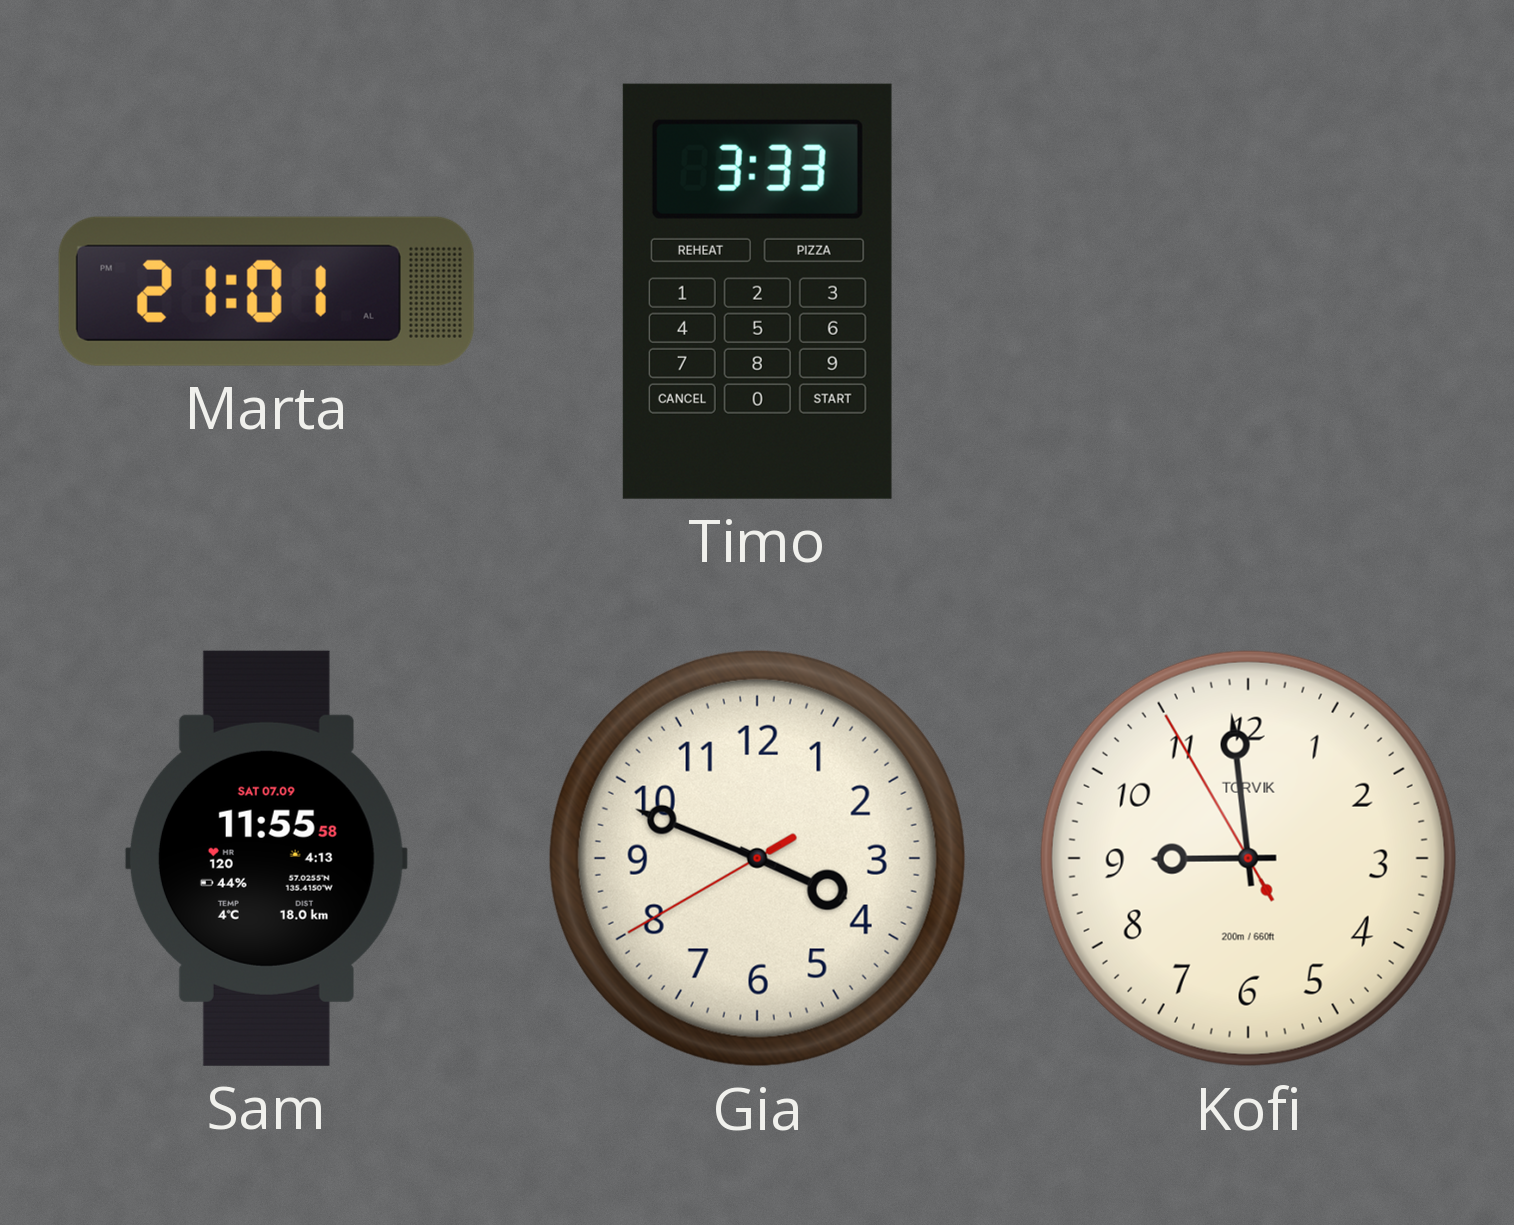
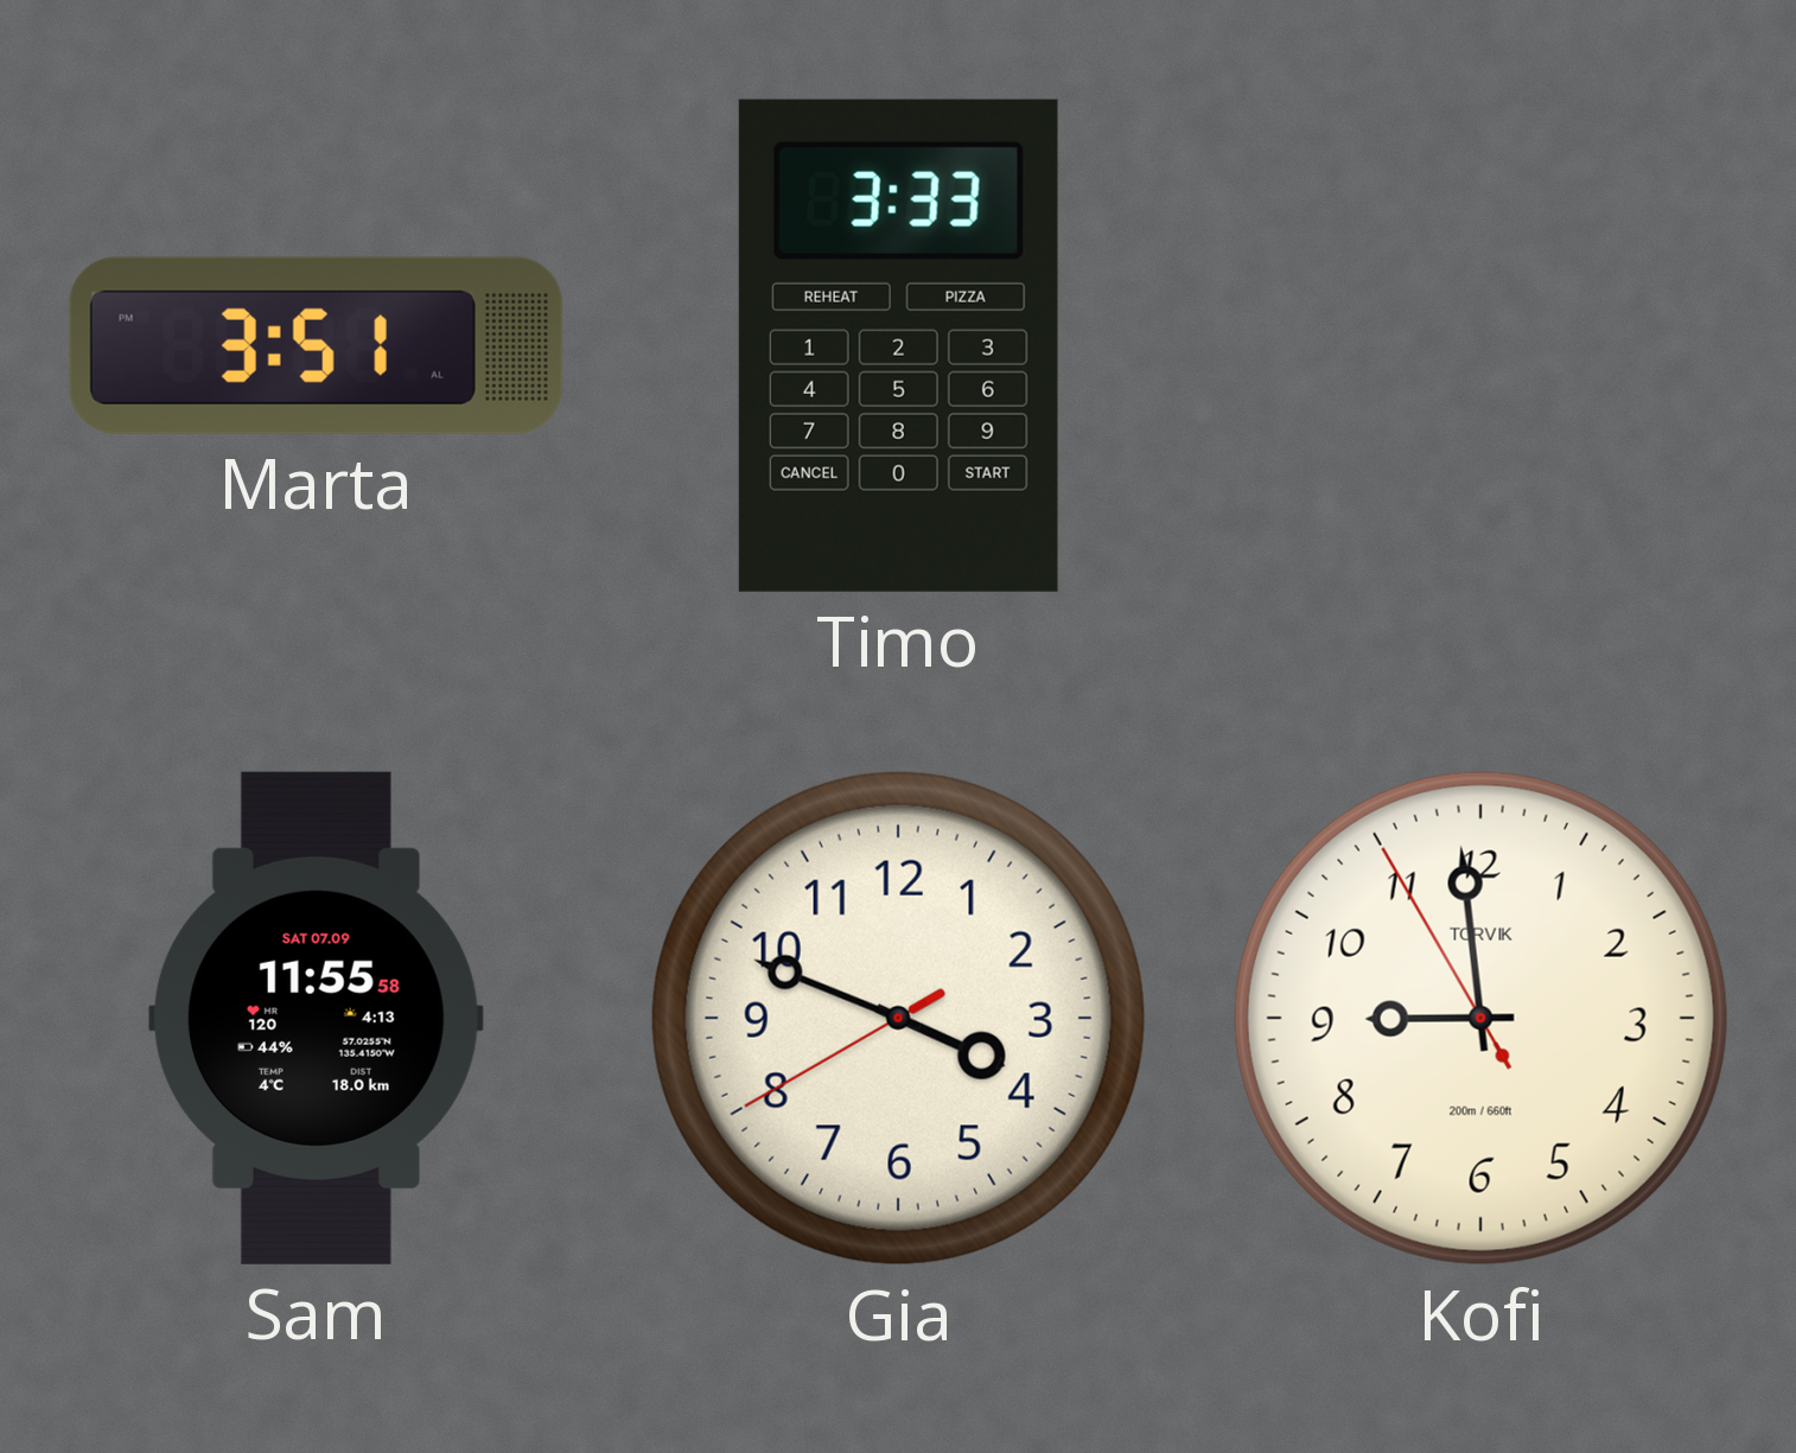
Marta: 21:01 -> 3:51 (316, 345)
